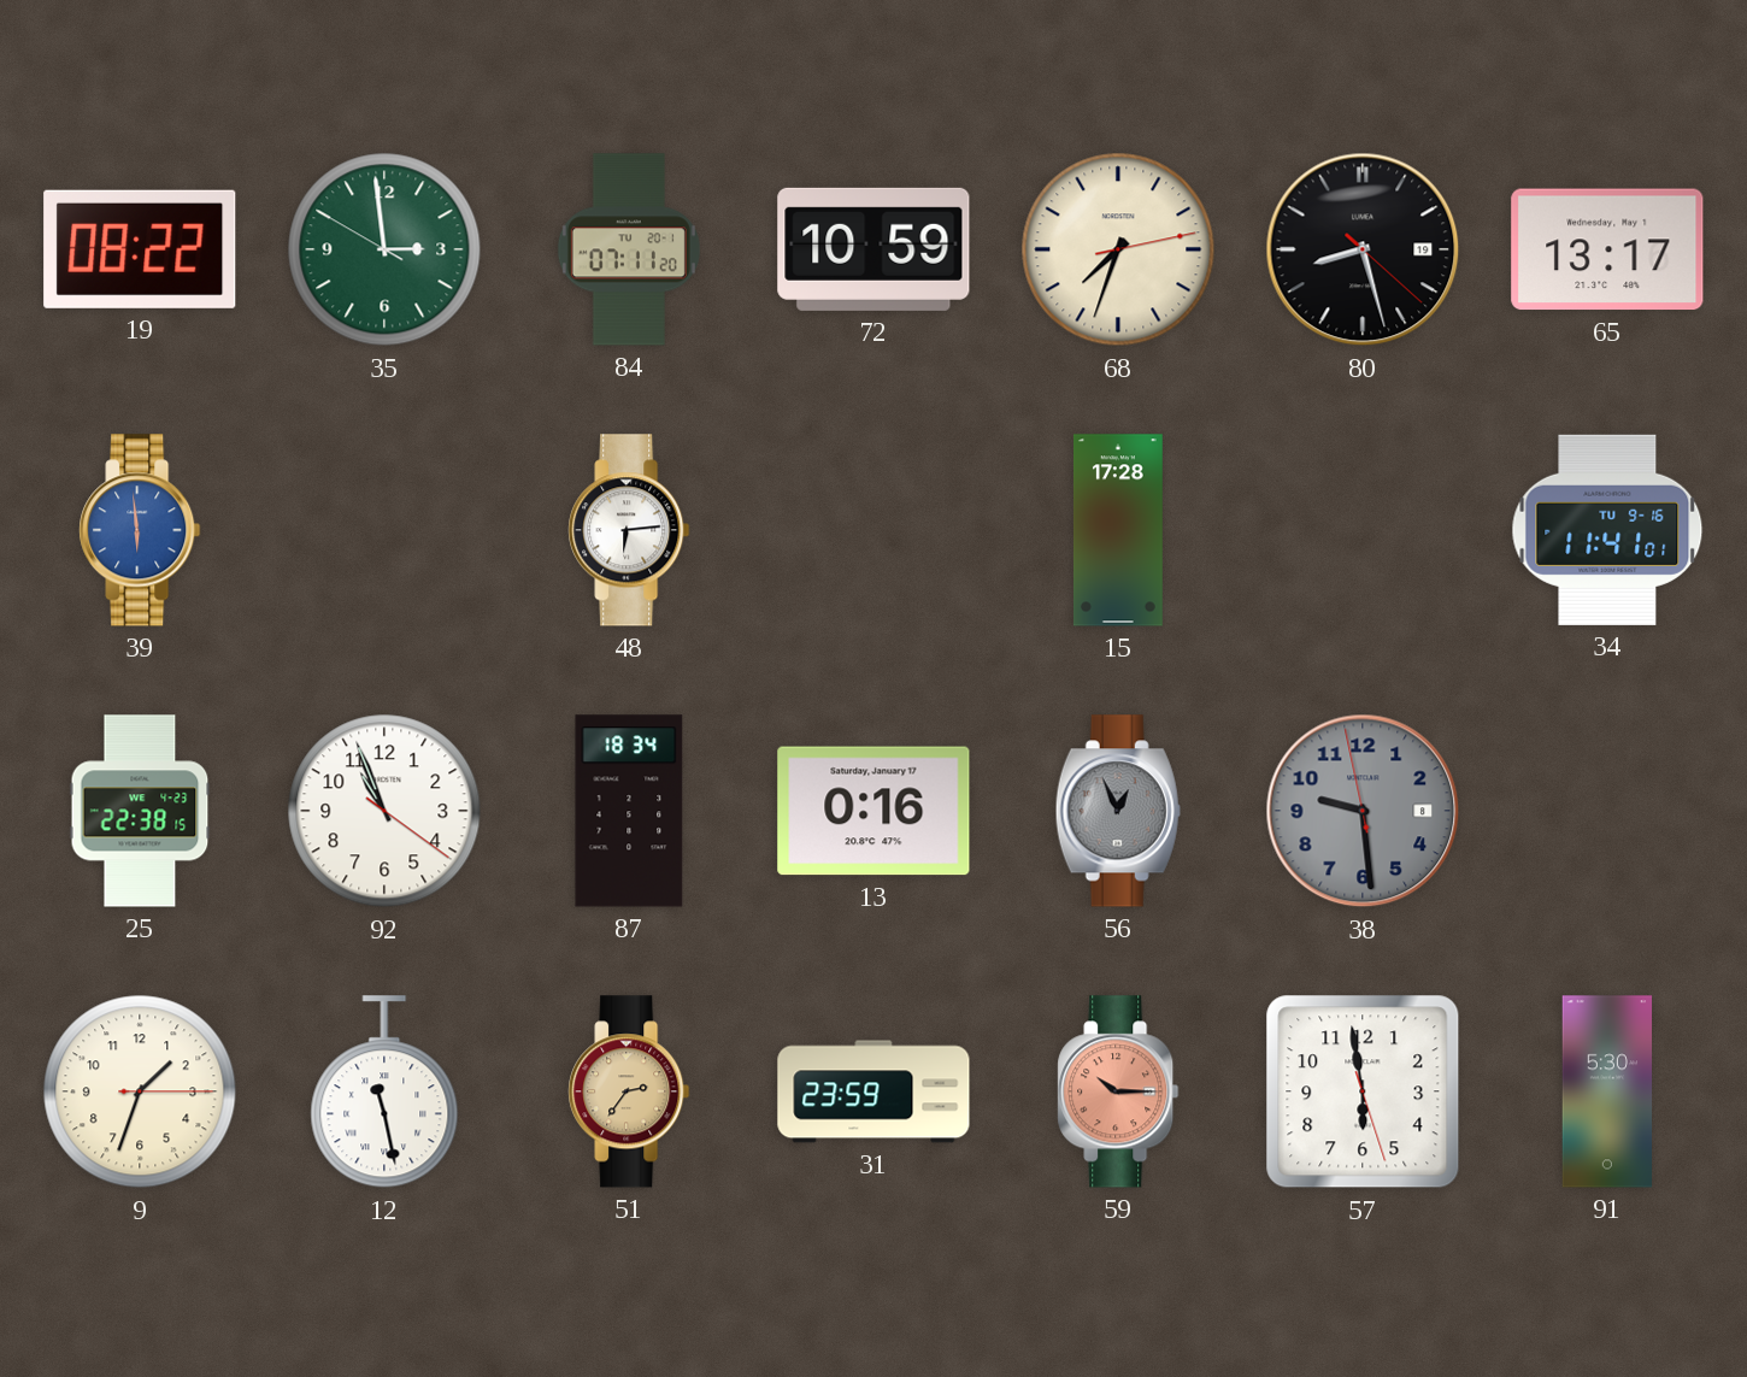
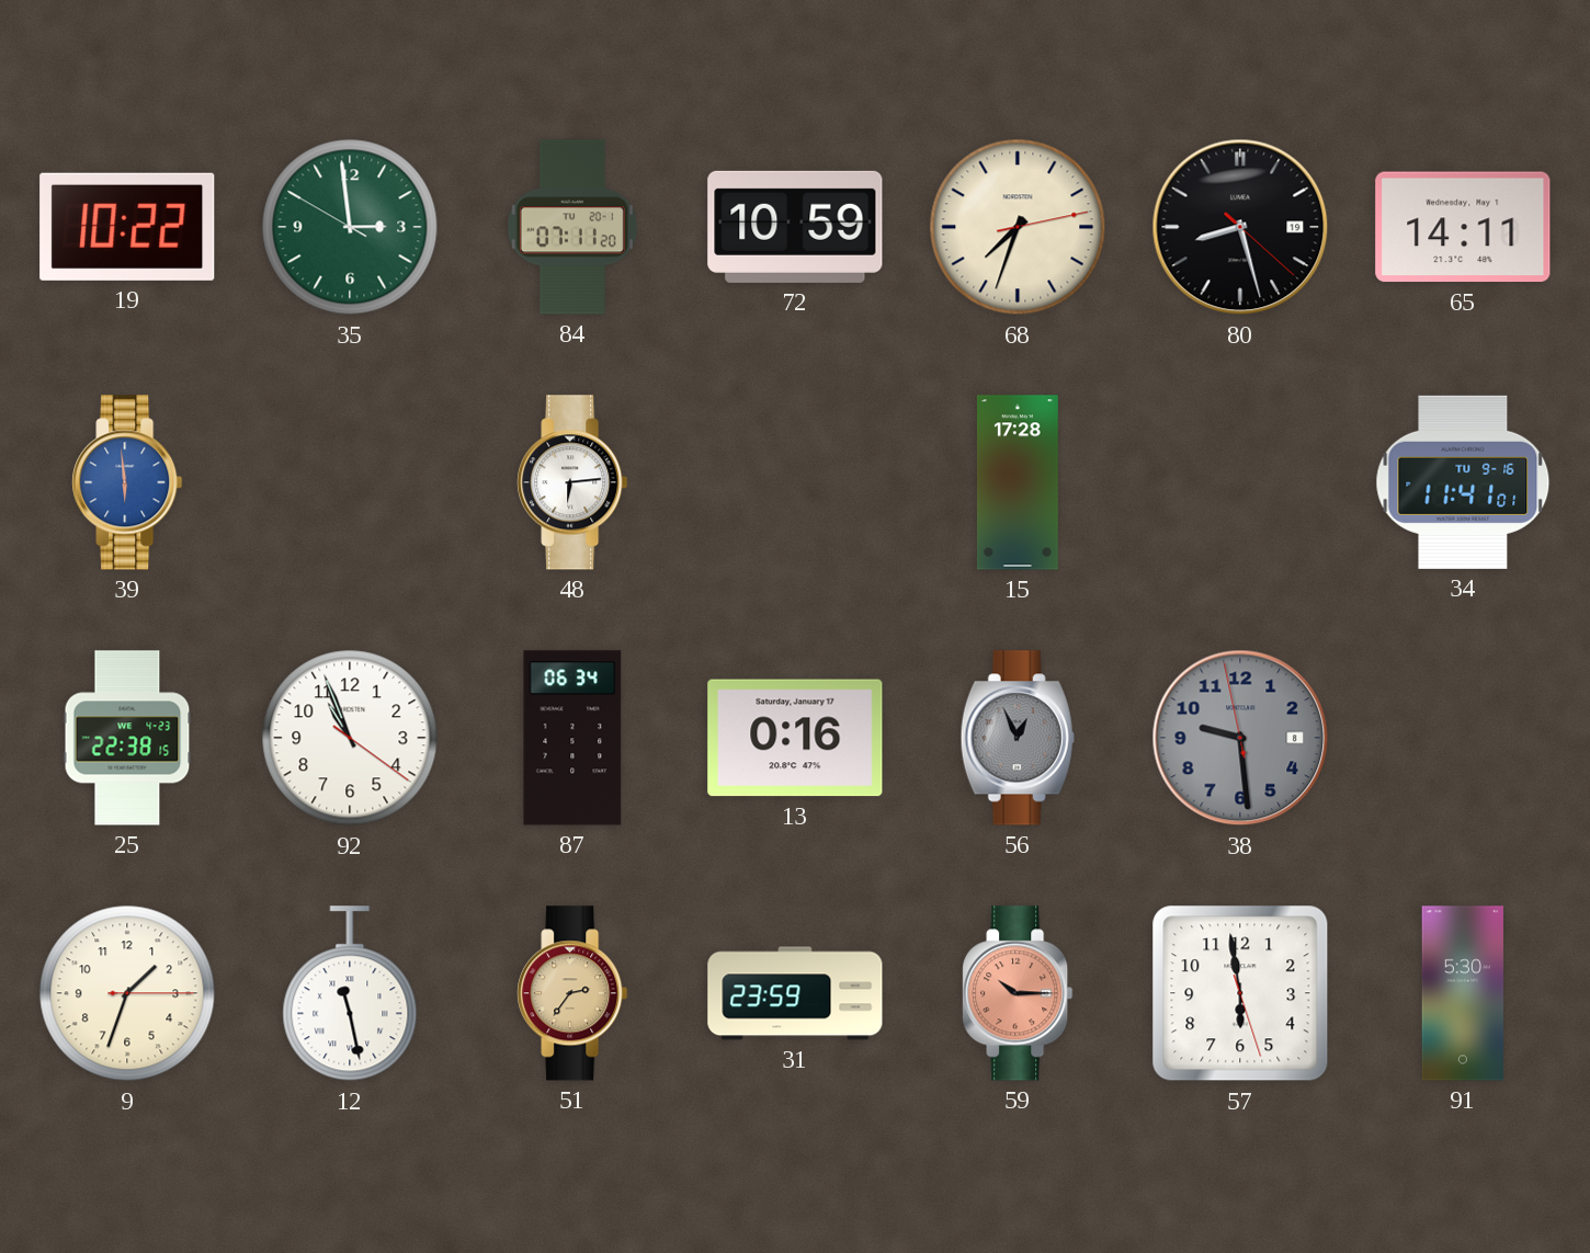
19: 08:22 -> 10:22 (127, 227)
65: 13:17 -> 14:11 (1463, 227)
87: 18:34 -> 06:34 (572, 738)
